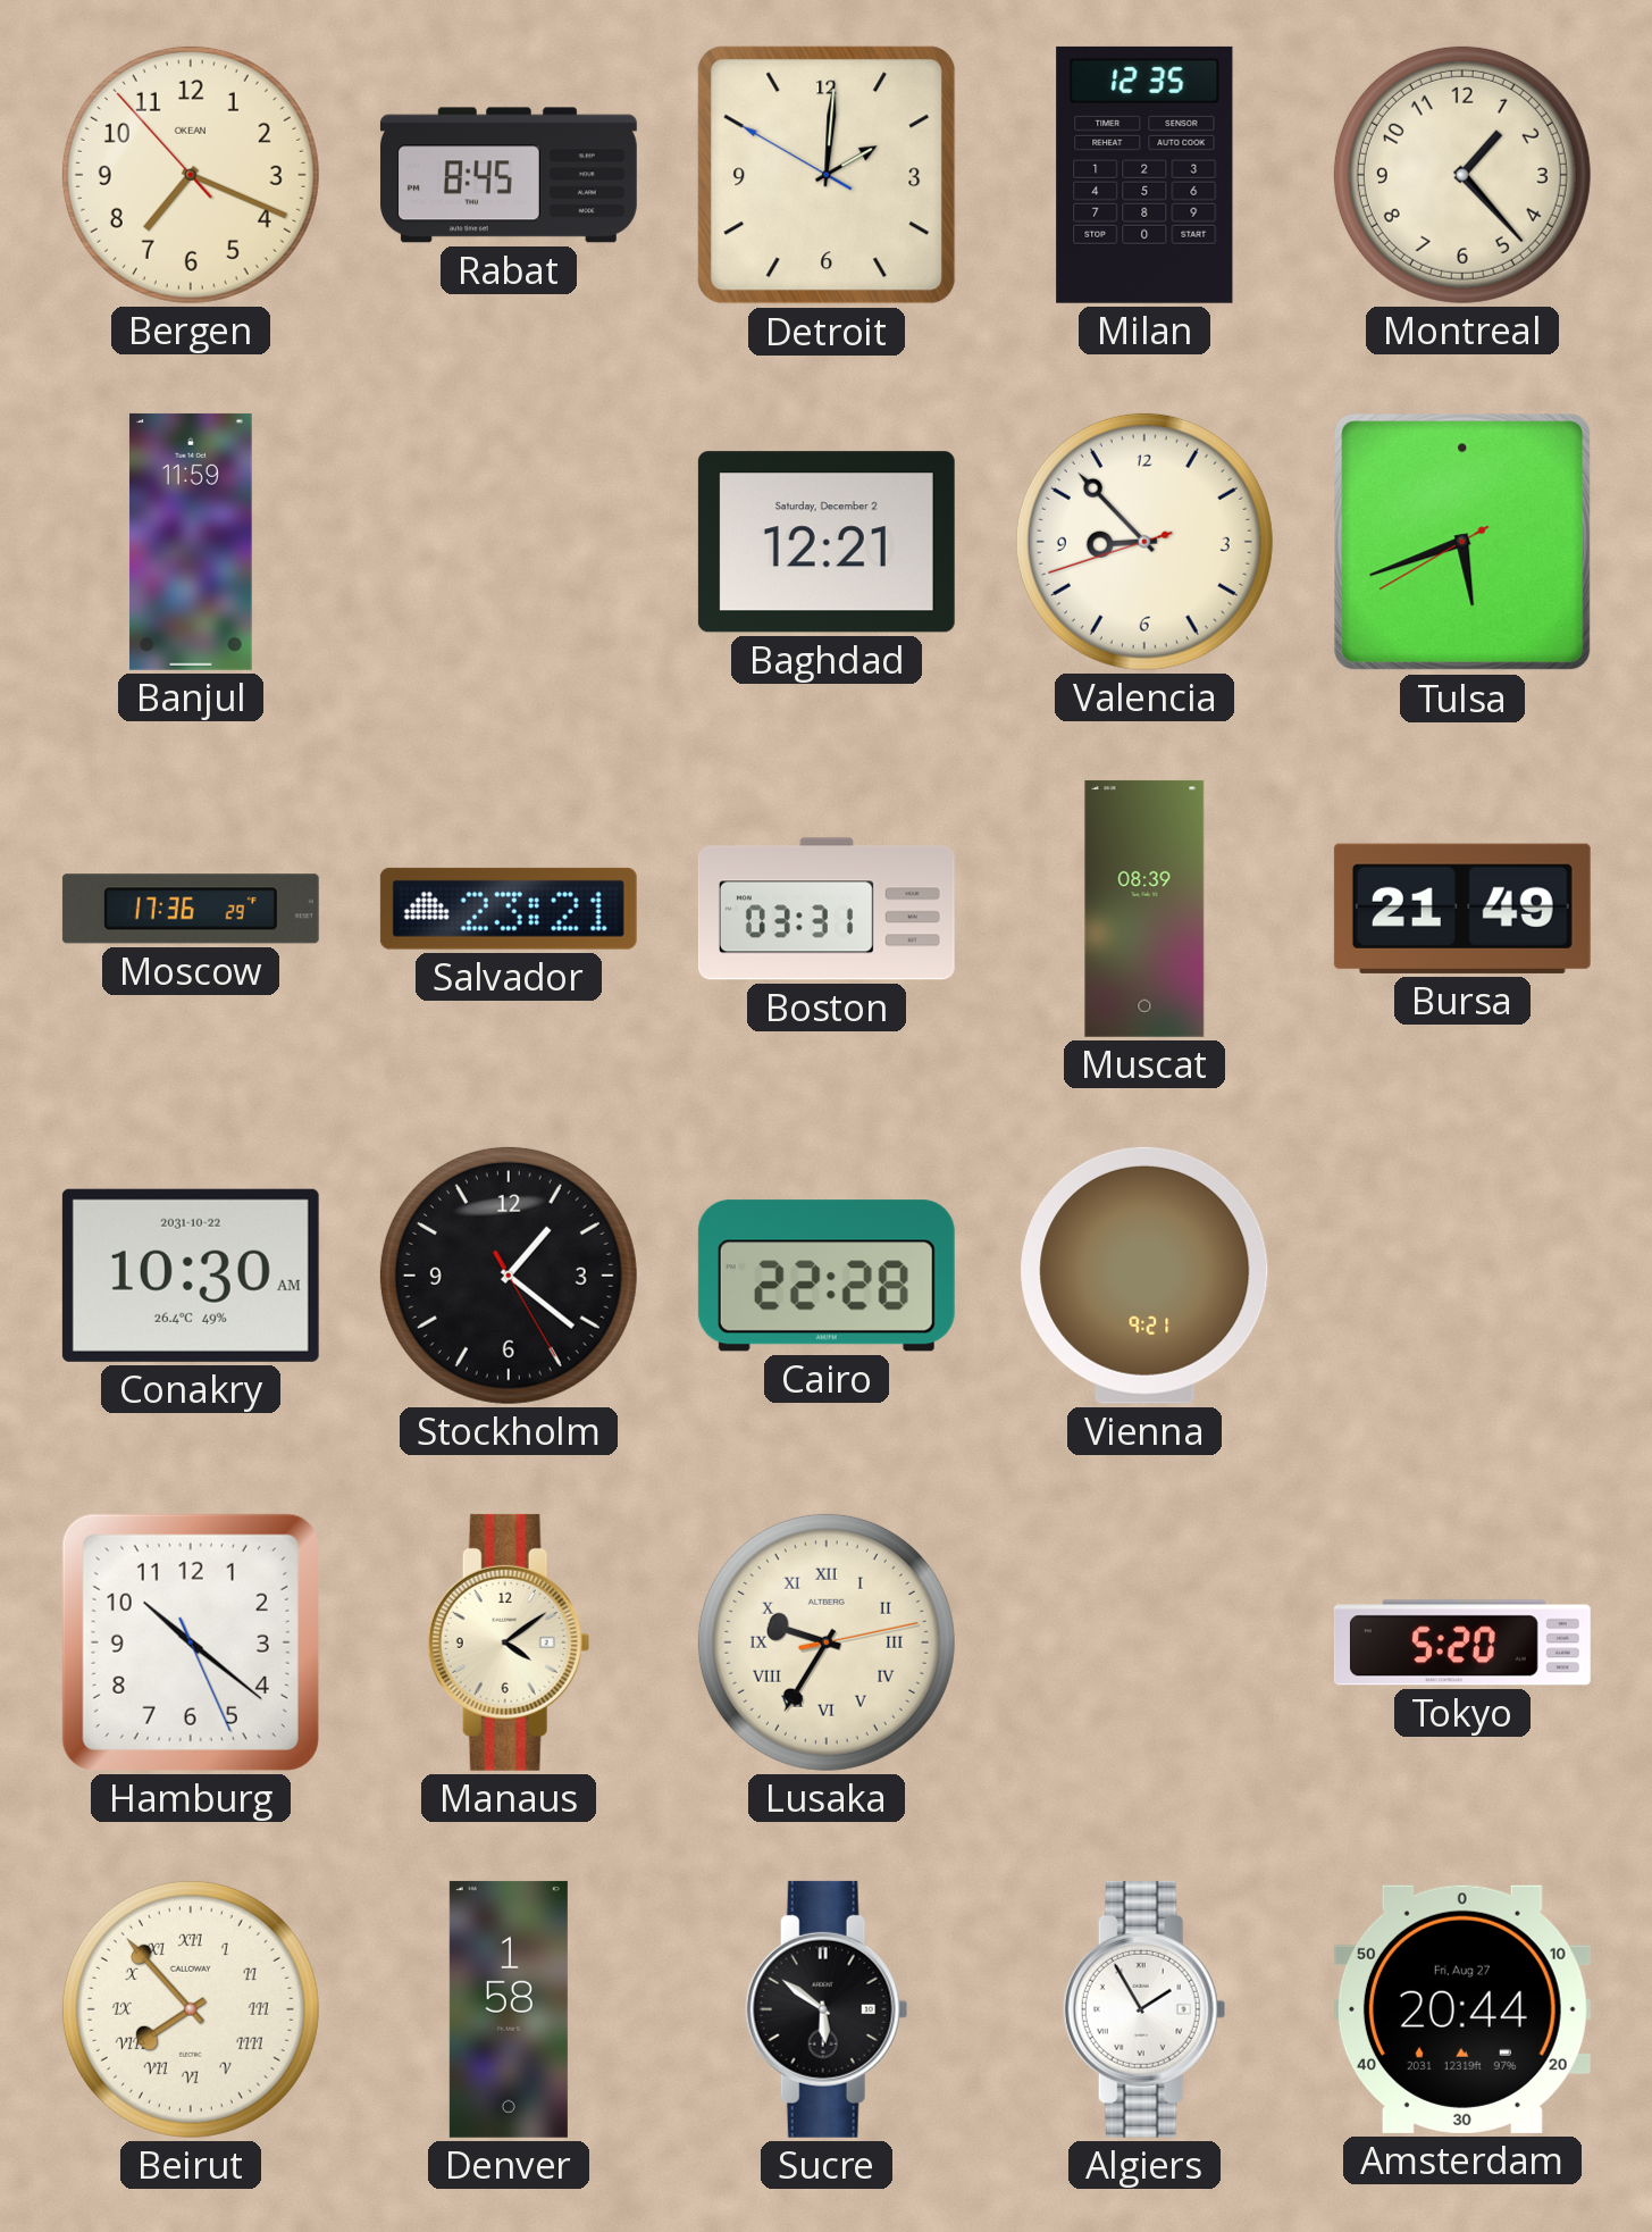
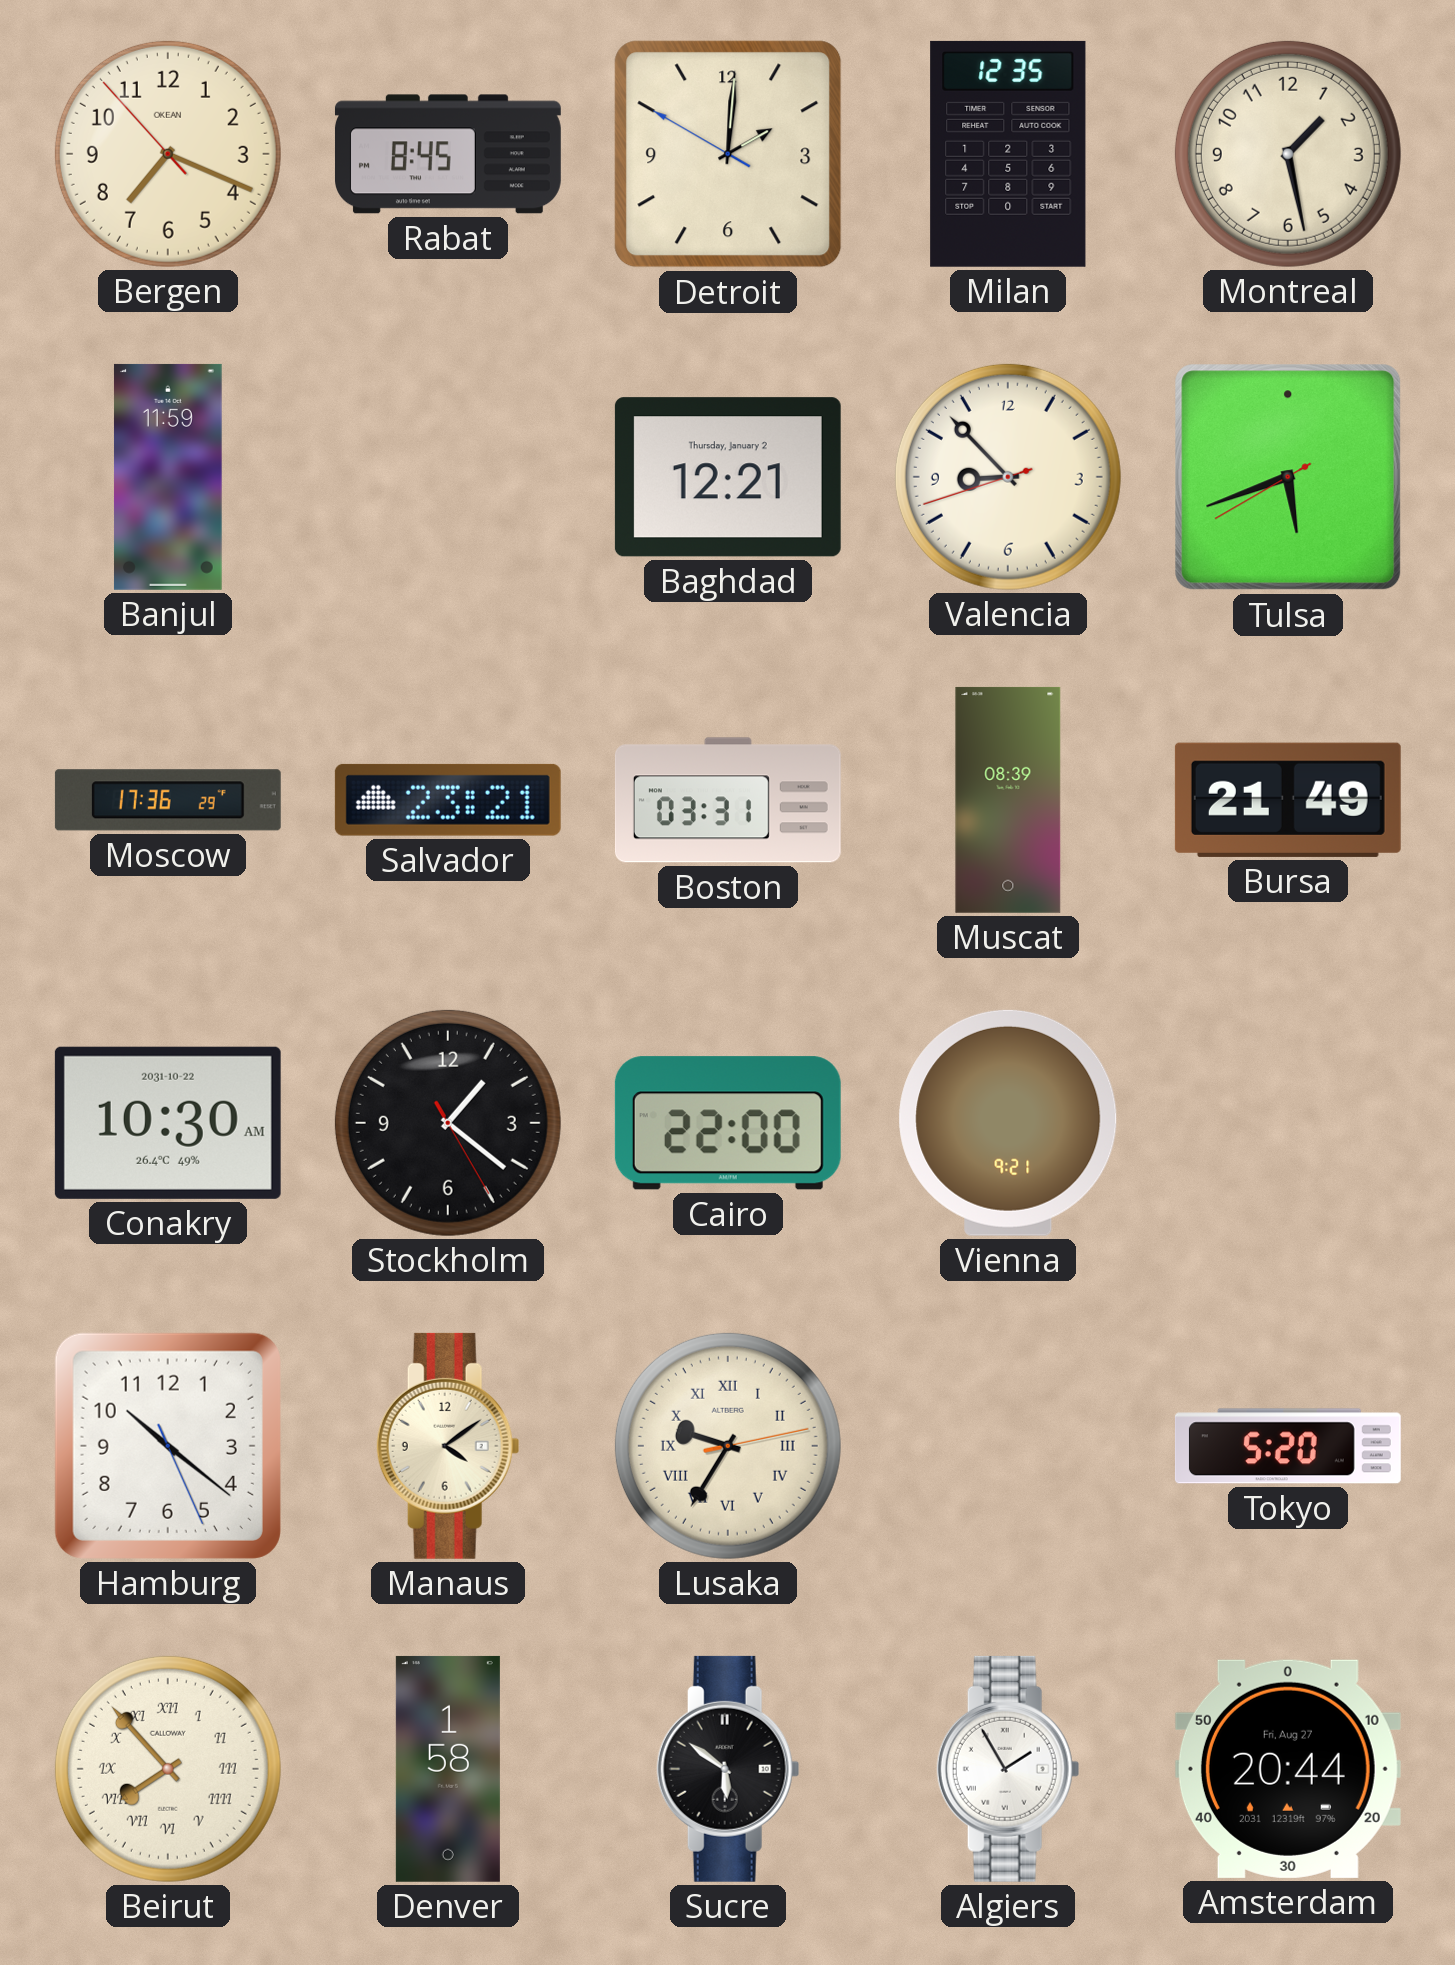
Montreal: 1:23 -> 1:28 (1288, 154)
Baghdad date: Saturday, December 2 -> Thursday, January 2 (728, 477)
Cairo: 22:28 -> 22:00 (728, 1123)
